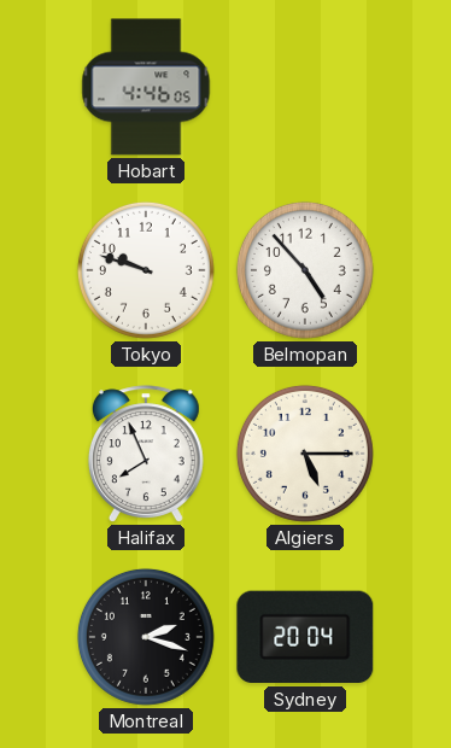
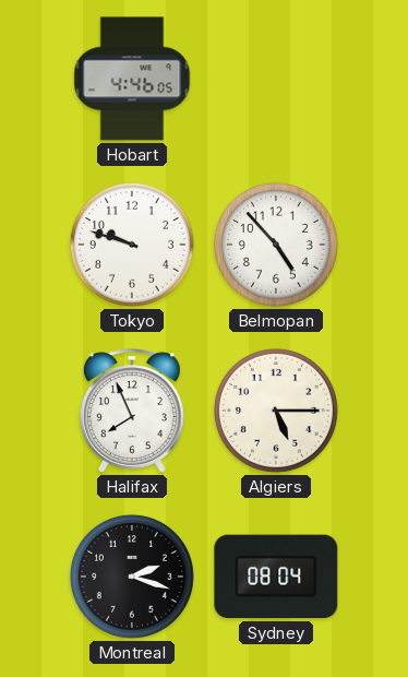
Sydney: 20:04 -> 08:04 (276, 577)
